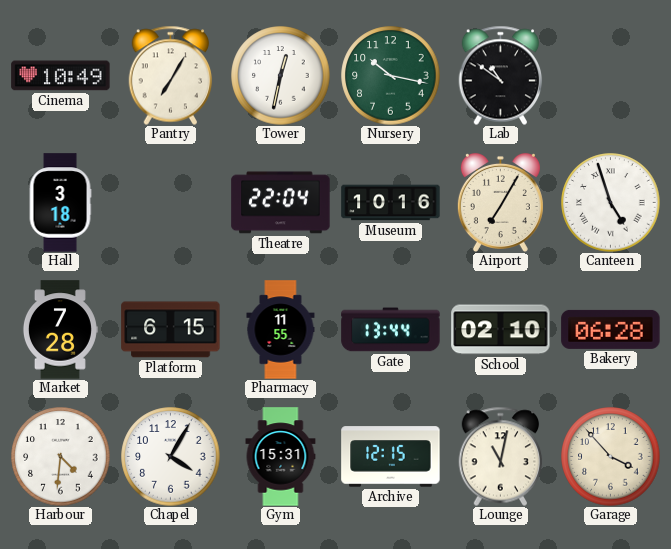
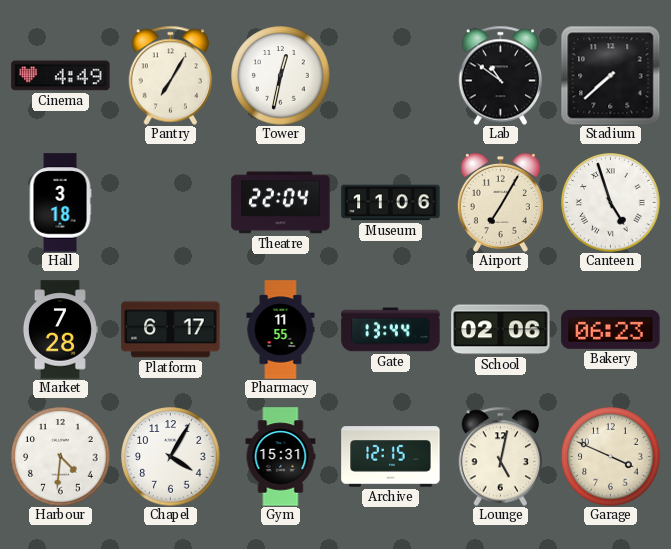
Cinema: 10:49 -> 4:49 (61, 76)
Nursery: 10:17 -> none (391, 76)
Stadium: none -> 7:38 (610, 75)
Museum: 10:16 -> 11:06 (391, 203)
Platform: 6:15 -> 6:17 (171, 330)
School: 02:10 -> 02:06 (501, 330)
Bakery: 06:28 -> 06:23 (611, 329)
Lounge: 11:02 -> 5:02 (501, 456)
Garage: 3:53 -> 3:49 (611, 457)
